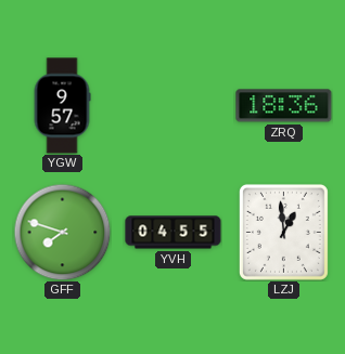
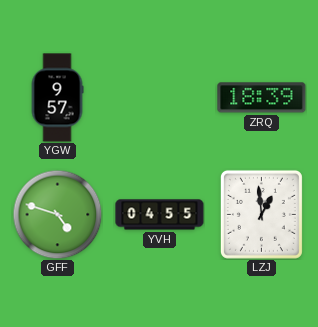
ZRQ: 18:36 -> 18:39 (262, 98)
GFF: 7:48 -> 4:48 (57, 214)
